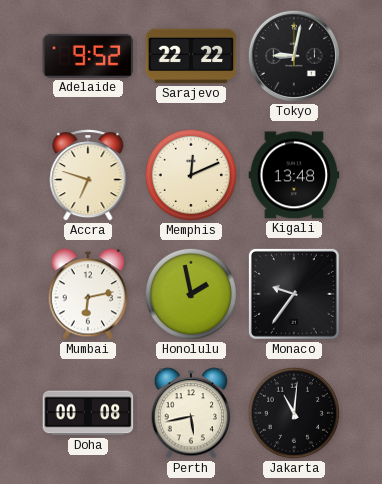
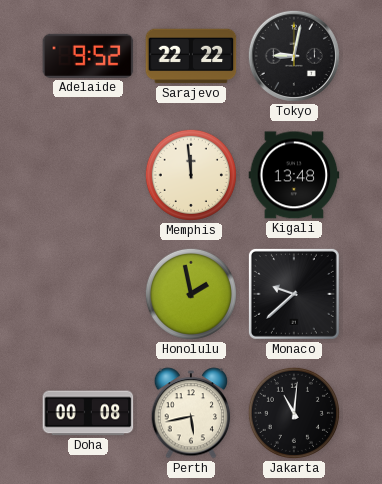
Accra: 6:48 -> none (88, 175)
Memphis: 12:11 -> 11:59 (191, 175)
Mumbai: 6:13 -> none (88, 294)
Monaco: 9:36 -> 9:38 (294, 294)
